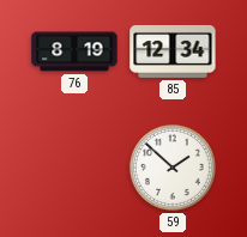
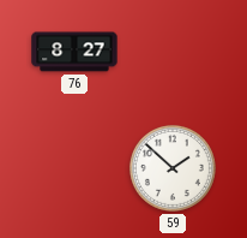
76: 8:19 -> 8:27 (74, 52)
85: 12:34 -> none (173, 51)
